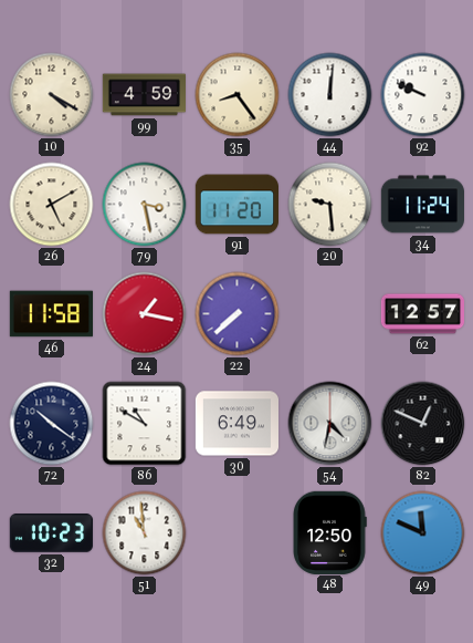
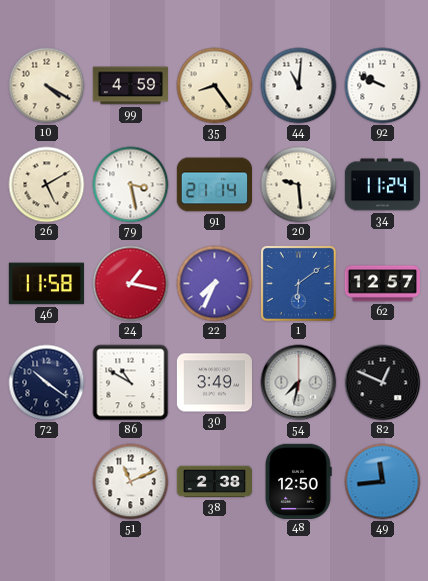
44: 12:01 -> 11:01 (299, 86)
91: 11:20 -> 21:14 (214, 185)
22: 7:38 -> 7:34 (215, 284)
1: none -> 6:09 (298, 283)
30: 6:49 -> 3:49 (214, 383)
54: 4:32 -> 7:32 (299, 383)
32: 10:23 -> none (51, 533)
51: 10:59 -> 11:11 (131, 482)
38: none -> 2:38 (214, 482)
49: 11:49 -> 11:44 (383, 482)
